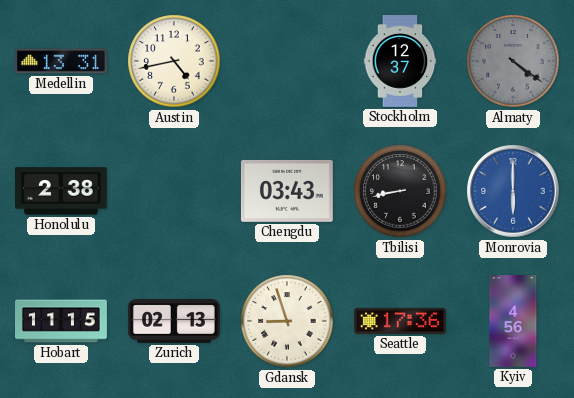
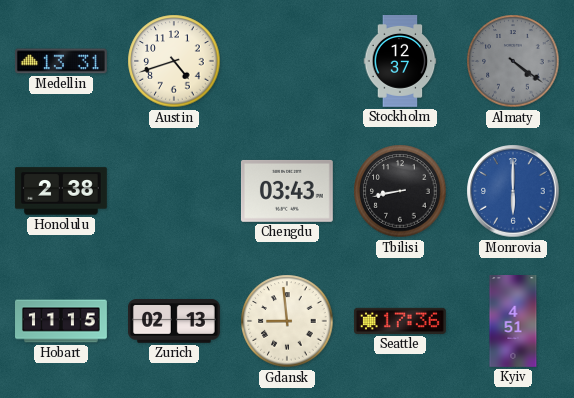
Austin: 4:43 -> 4:42 (174, 61)
Gdansk: 8:57 -> 8:59 (287, 321)
Kyiv: 4:56 -> 4:51 (513, 322)
